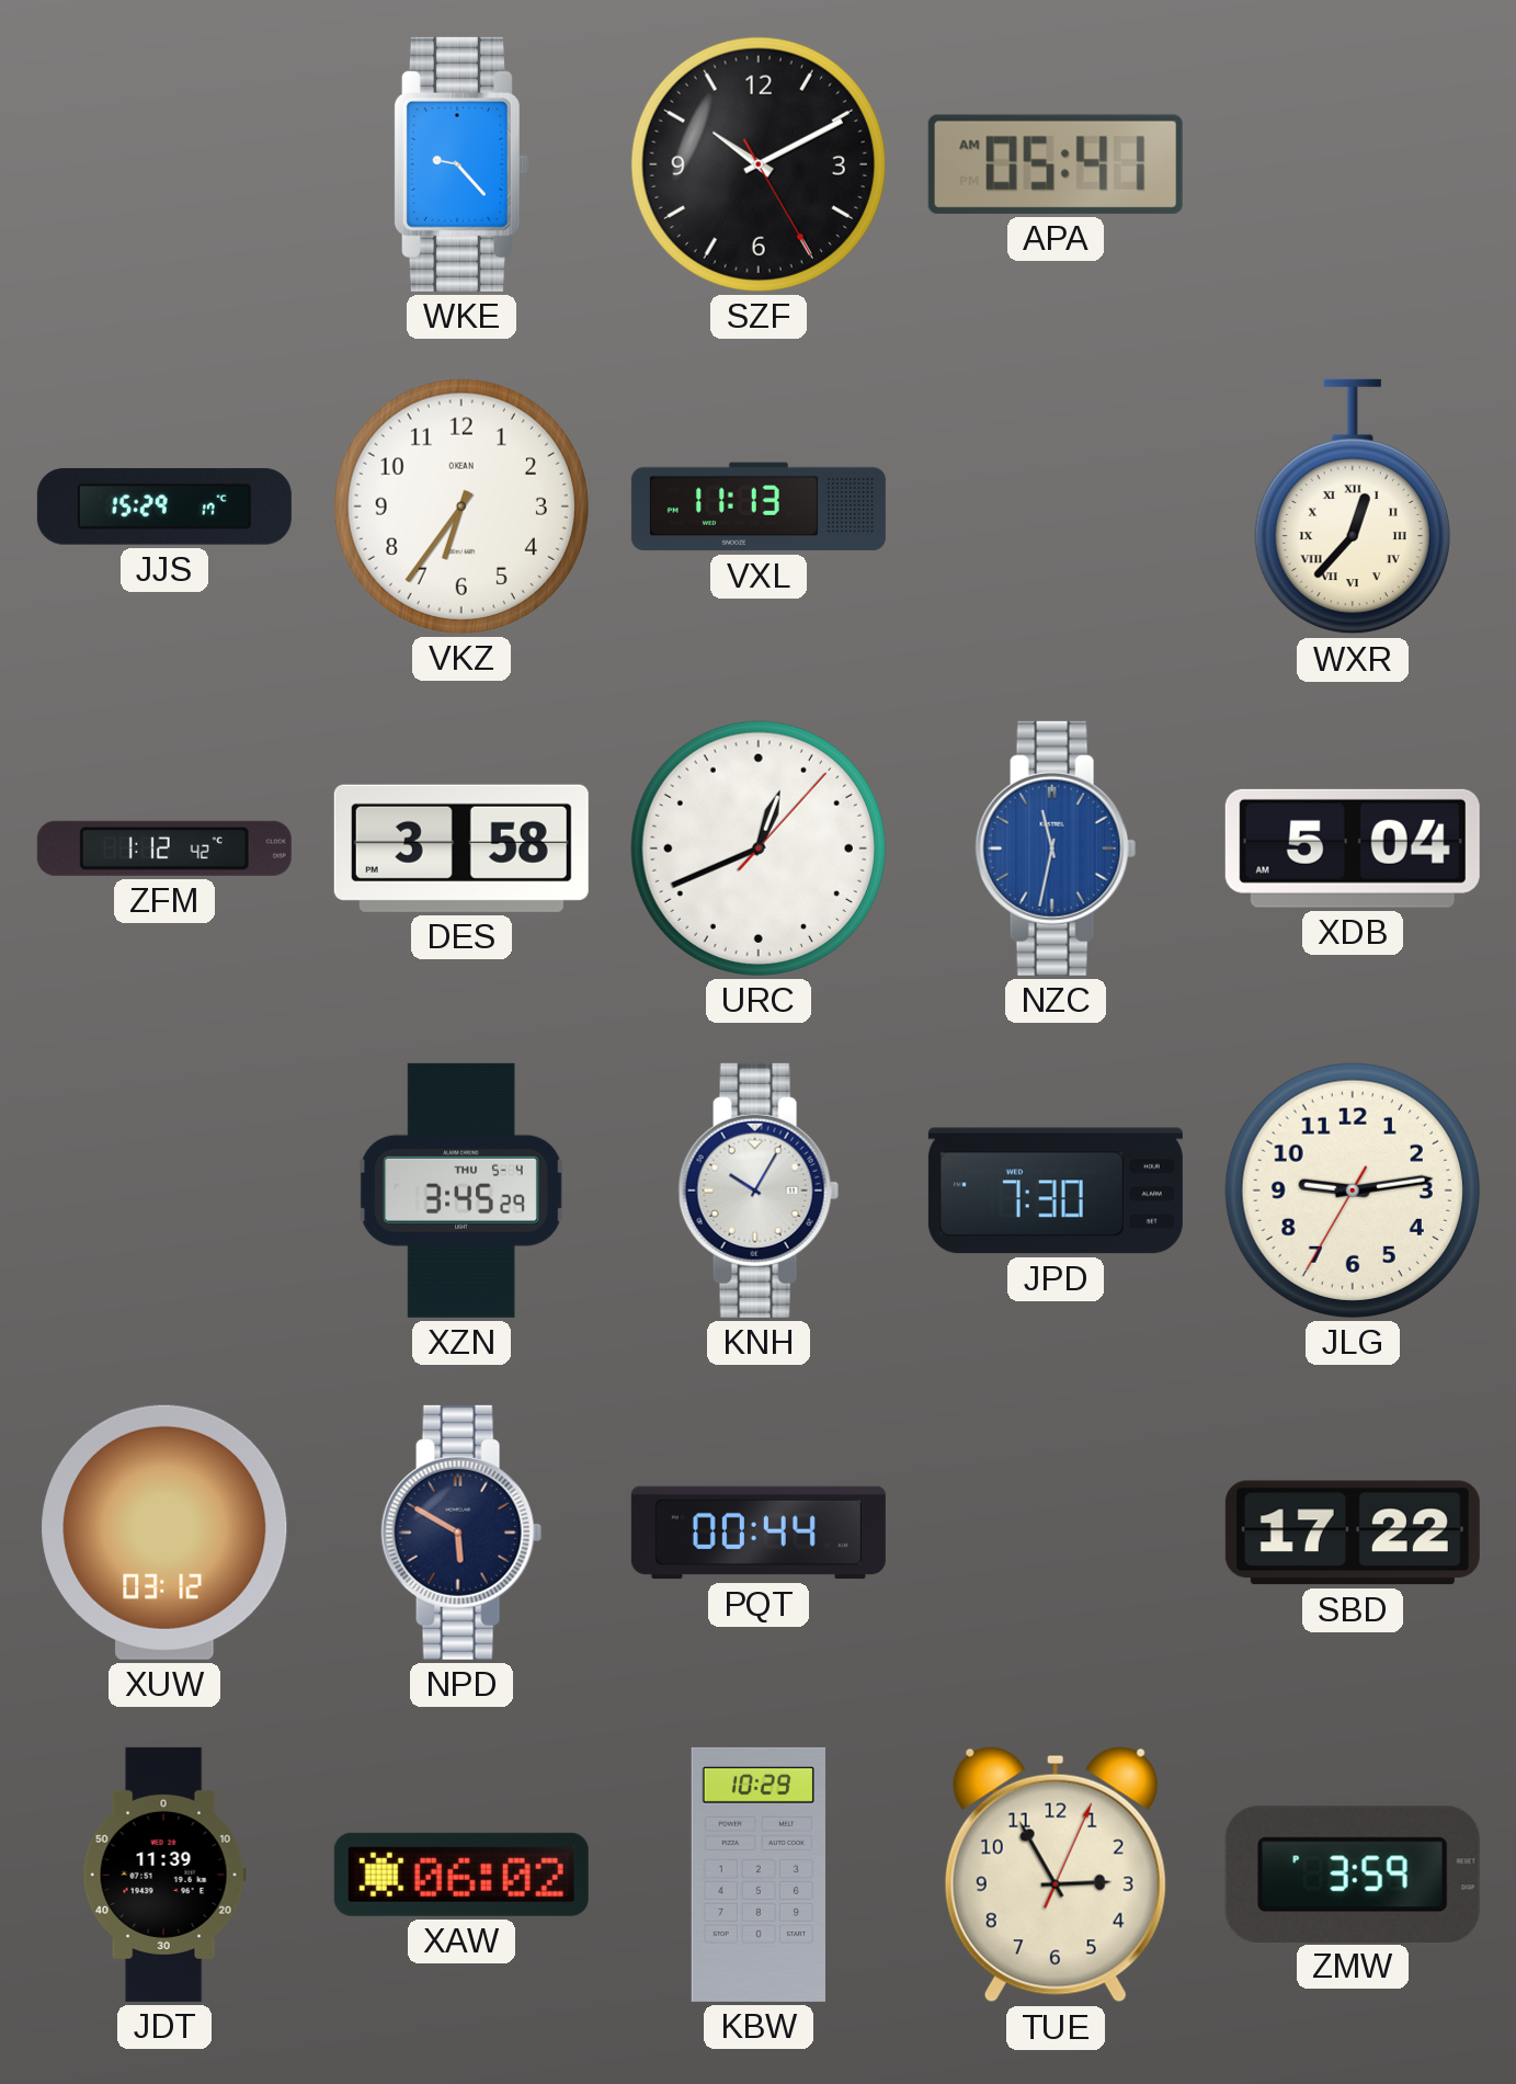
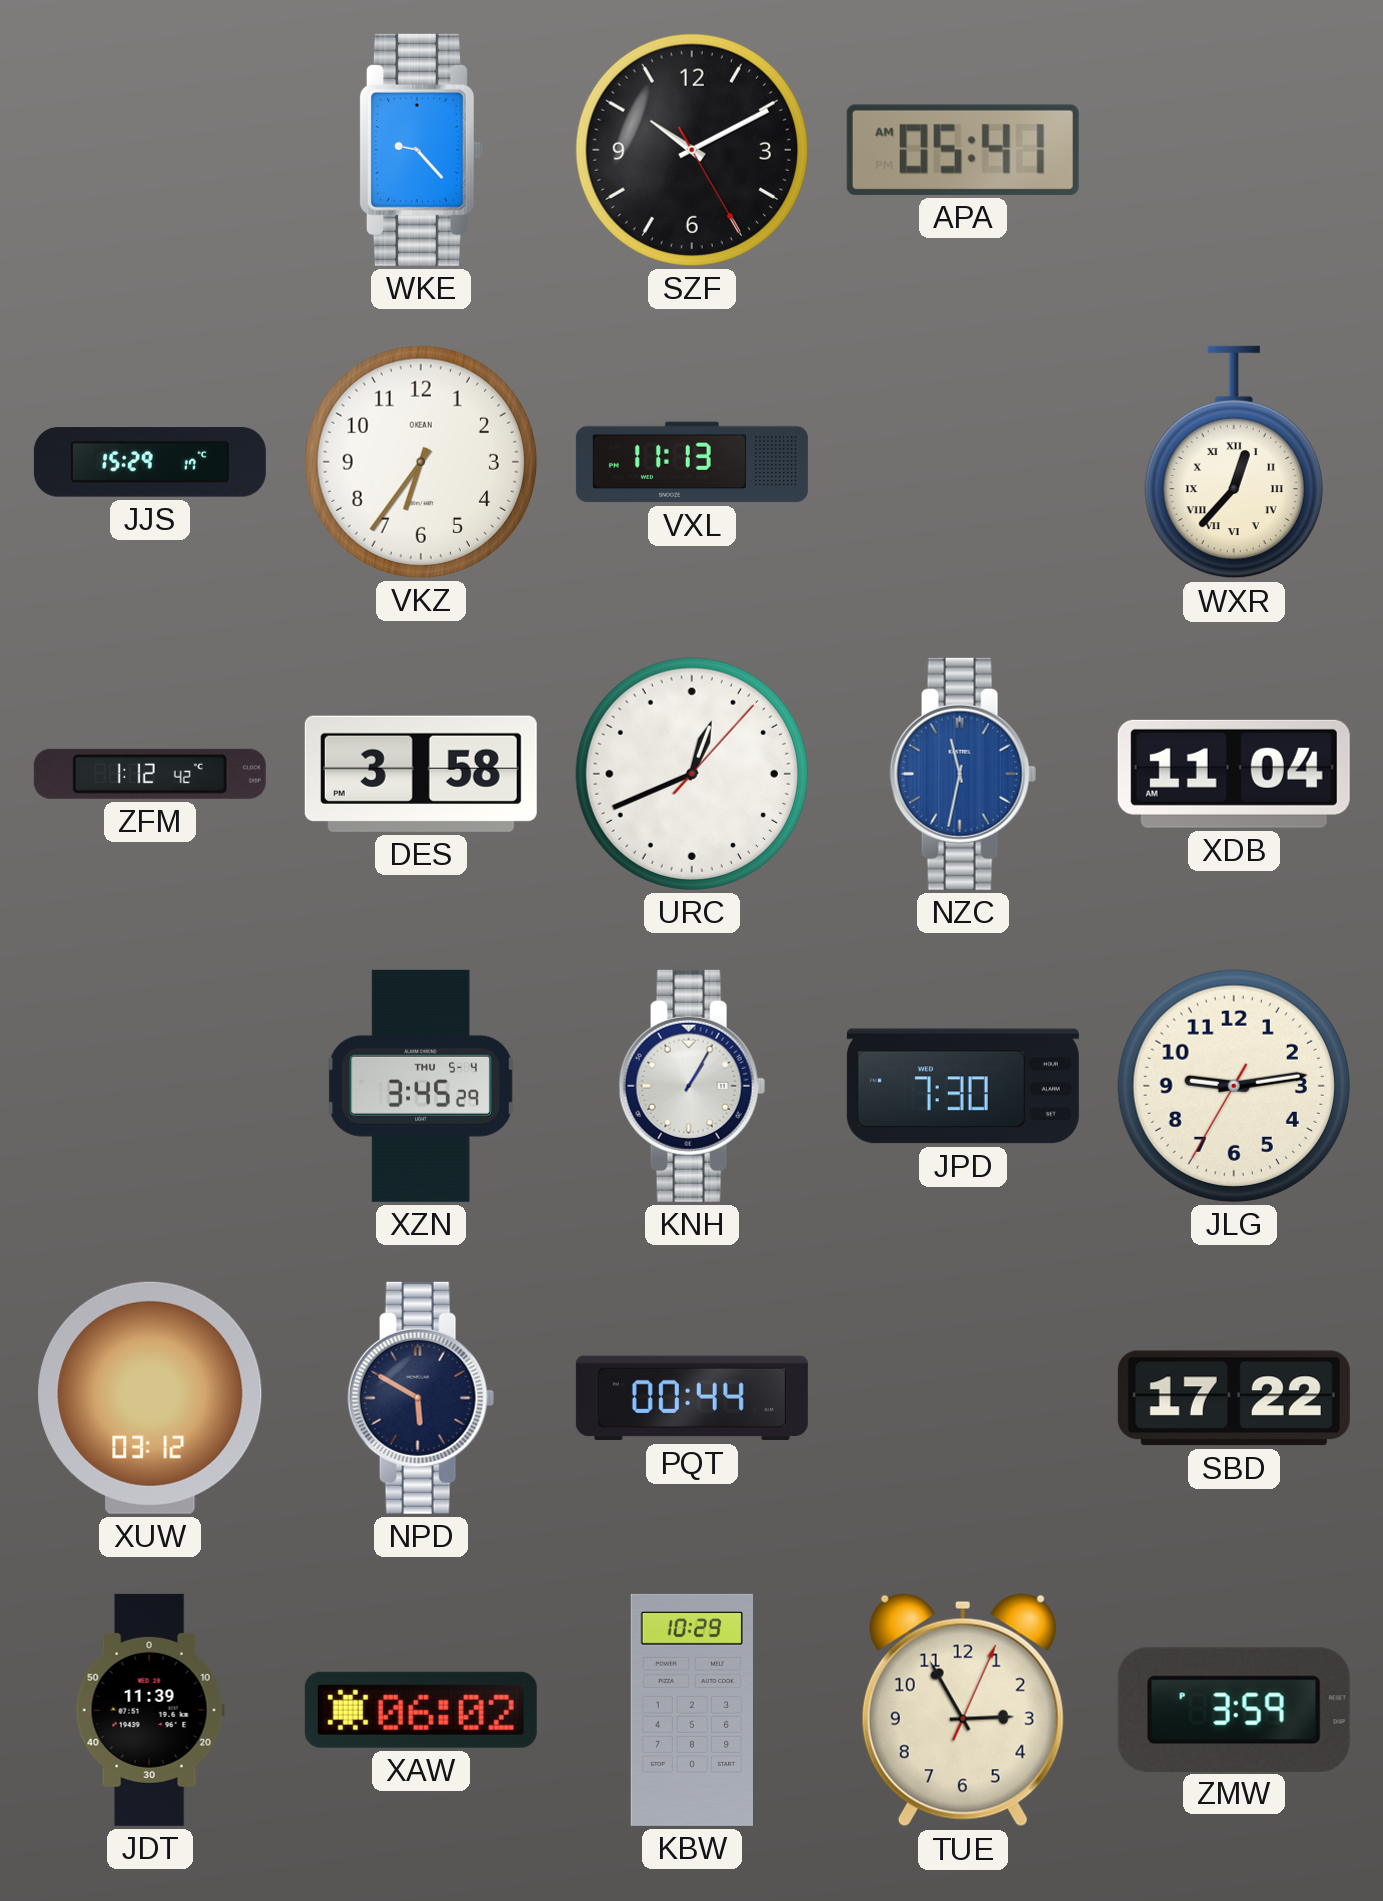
XDB: 5:04 -> 11:04 (1234, 774)
KNH: 10:05 -> 1:05 (692, 1086)
